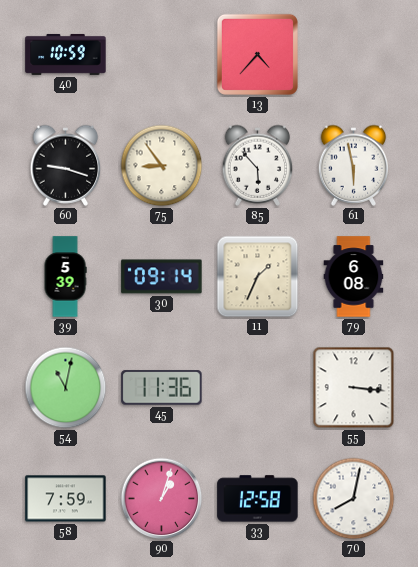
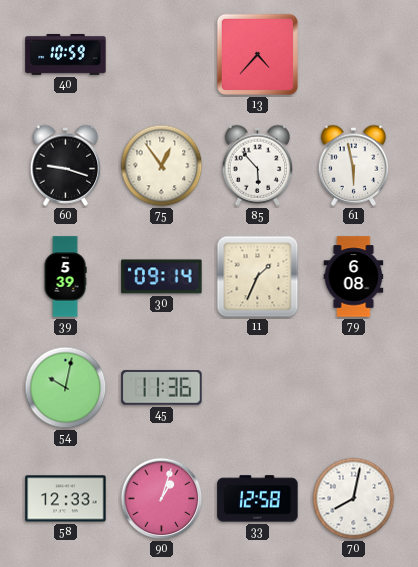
75: 8:54 -> 12:54 (162, 166)
54: 11:02 -> 10:02 (66, 388)
55: 3:16 -> none (354, 388)
58: 7:59 -> 12:33 (66, 499)
